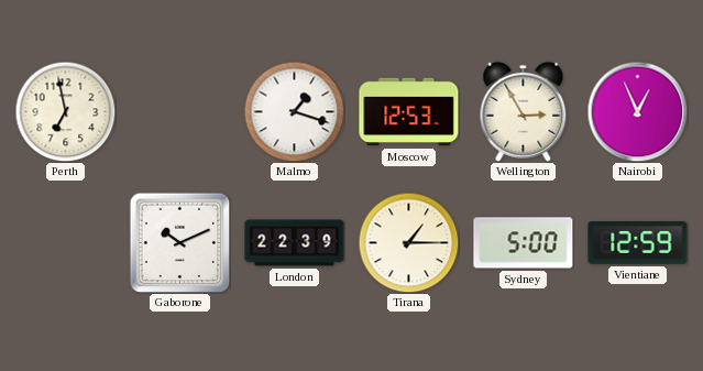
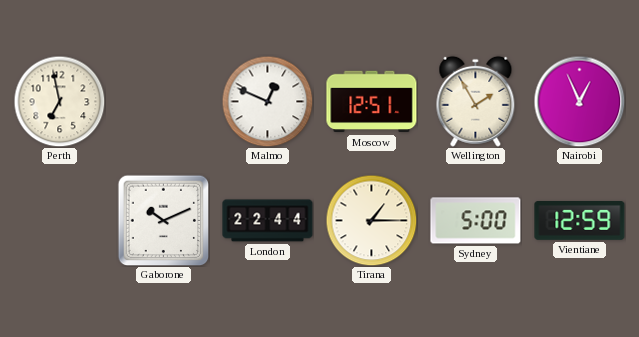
Malmo: 1:18 -> 12:49 (267, 101)
Moscow: 12:53 -> 12:51 (372, 102)
Wellington: 2:55 -> 1:55 (476, 101)
London: 22:39 -> 22:44 (268, 221)
